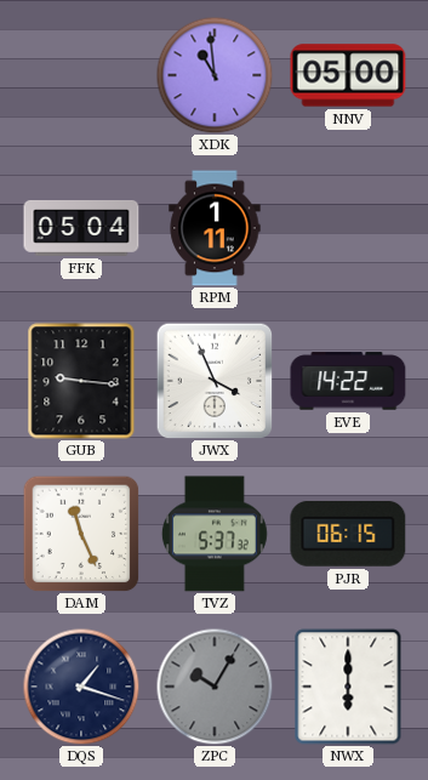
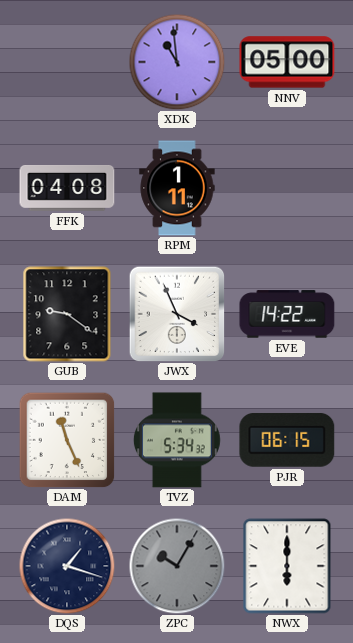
FFK: 05:04 -> 04:08 (67, 189)
GUB: 9:16 -> 9:21 (67, 314)
TVZ: 5:37 -> 5:34 (177, 440)
